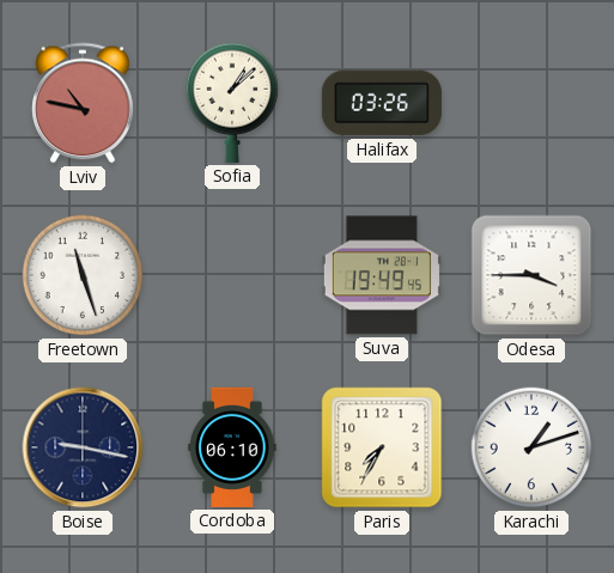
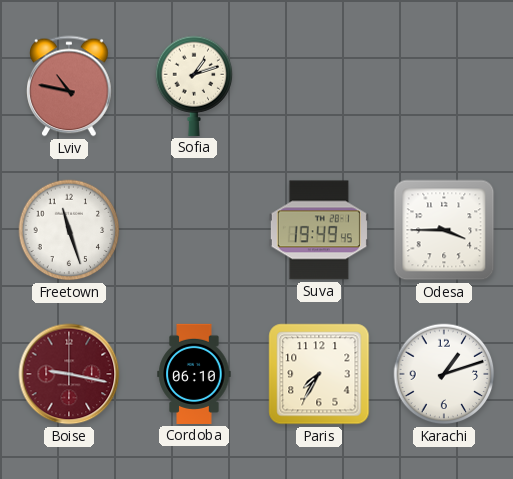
Sofia: 1:08 -> 1:12 (194, 86)
Halifax: 03:26 -> none (382, 103)
Boise dial: navy -> burgundy (69, 374)
